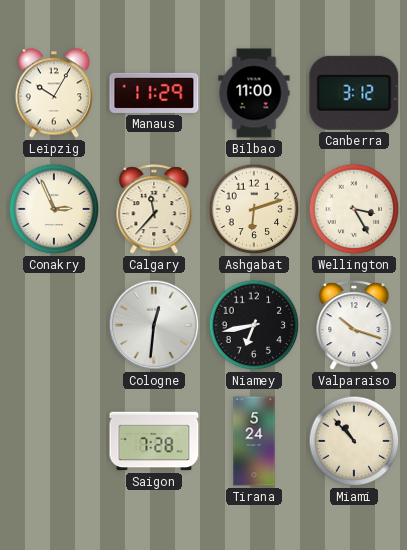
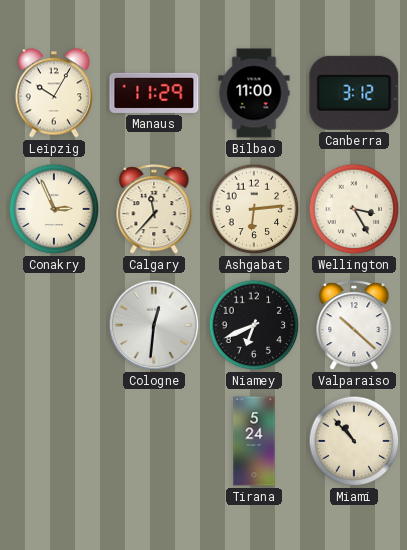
Ashgabat: 6:12 -> 6:14 (254, 209)
Niamey: 6:43 -> 6:41 (254, 325)
Valparaiso: 10:18 -> 10:22 (354, 326)
Saigon: 7:28 -> none (154, 441)
